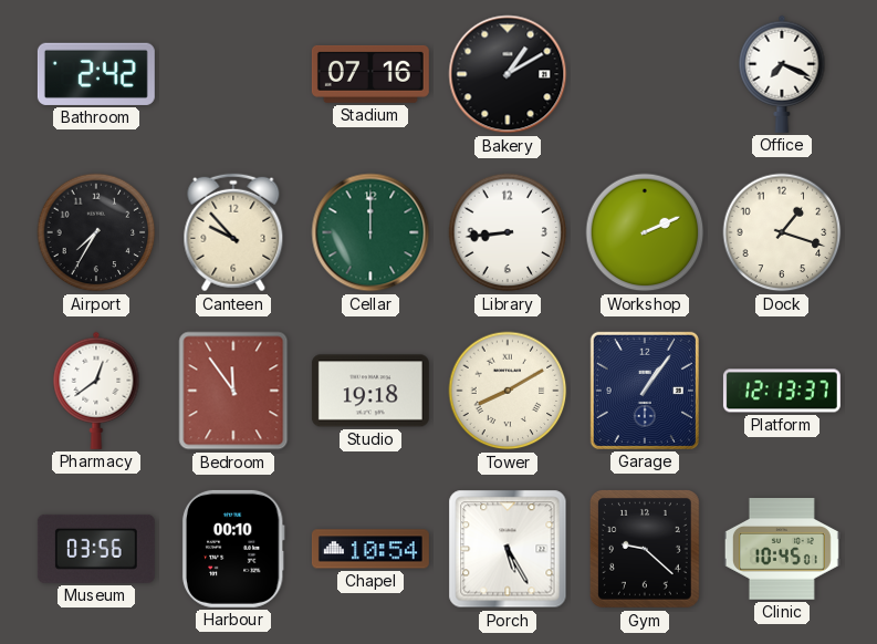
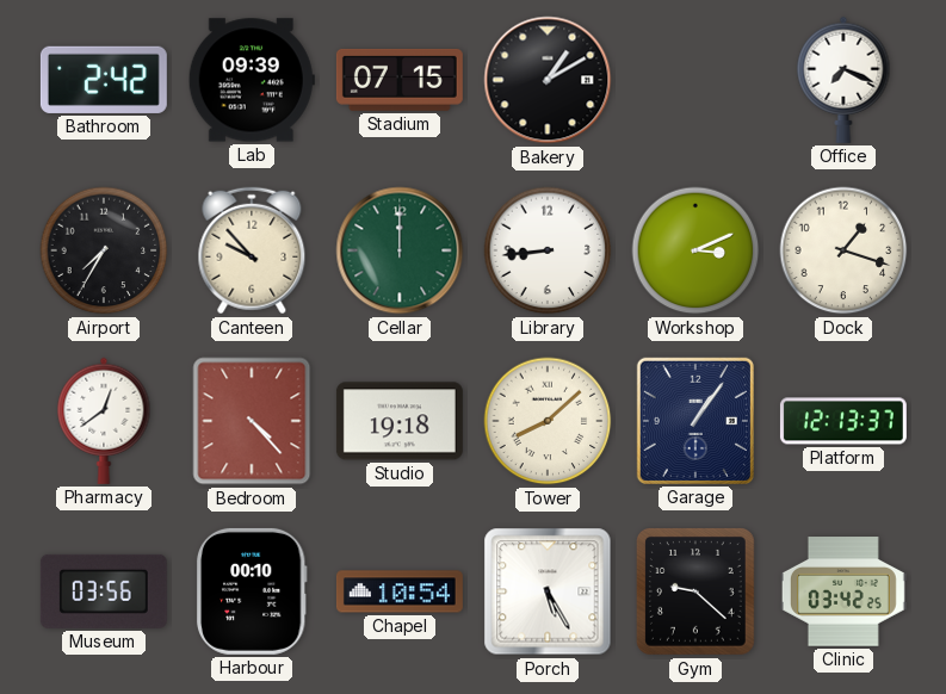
Lab: none -> 09:39 (252, 80)
Stadium: 07:16 -> 07:15 (400, 80)
Workshop: 2:11 -> 3:11 (695, 250)
Bedroom: 11:54 -> 4:23 (252, 421)
Tower: 8:10 -> 8:08 (548, 421)
Clinic: 10:45 -> 03:42 (843, 591)
